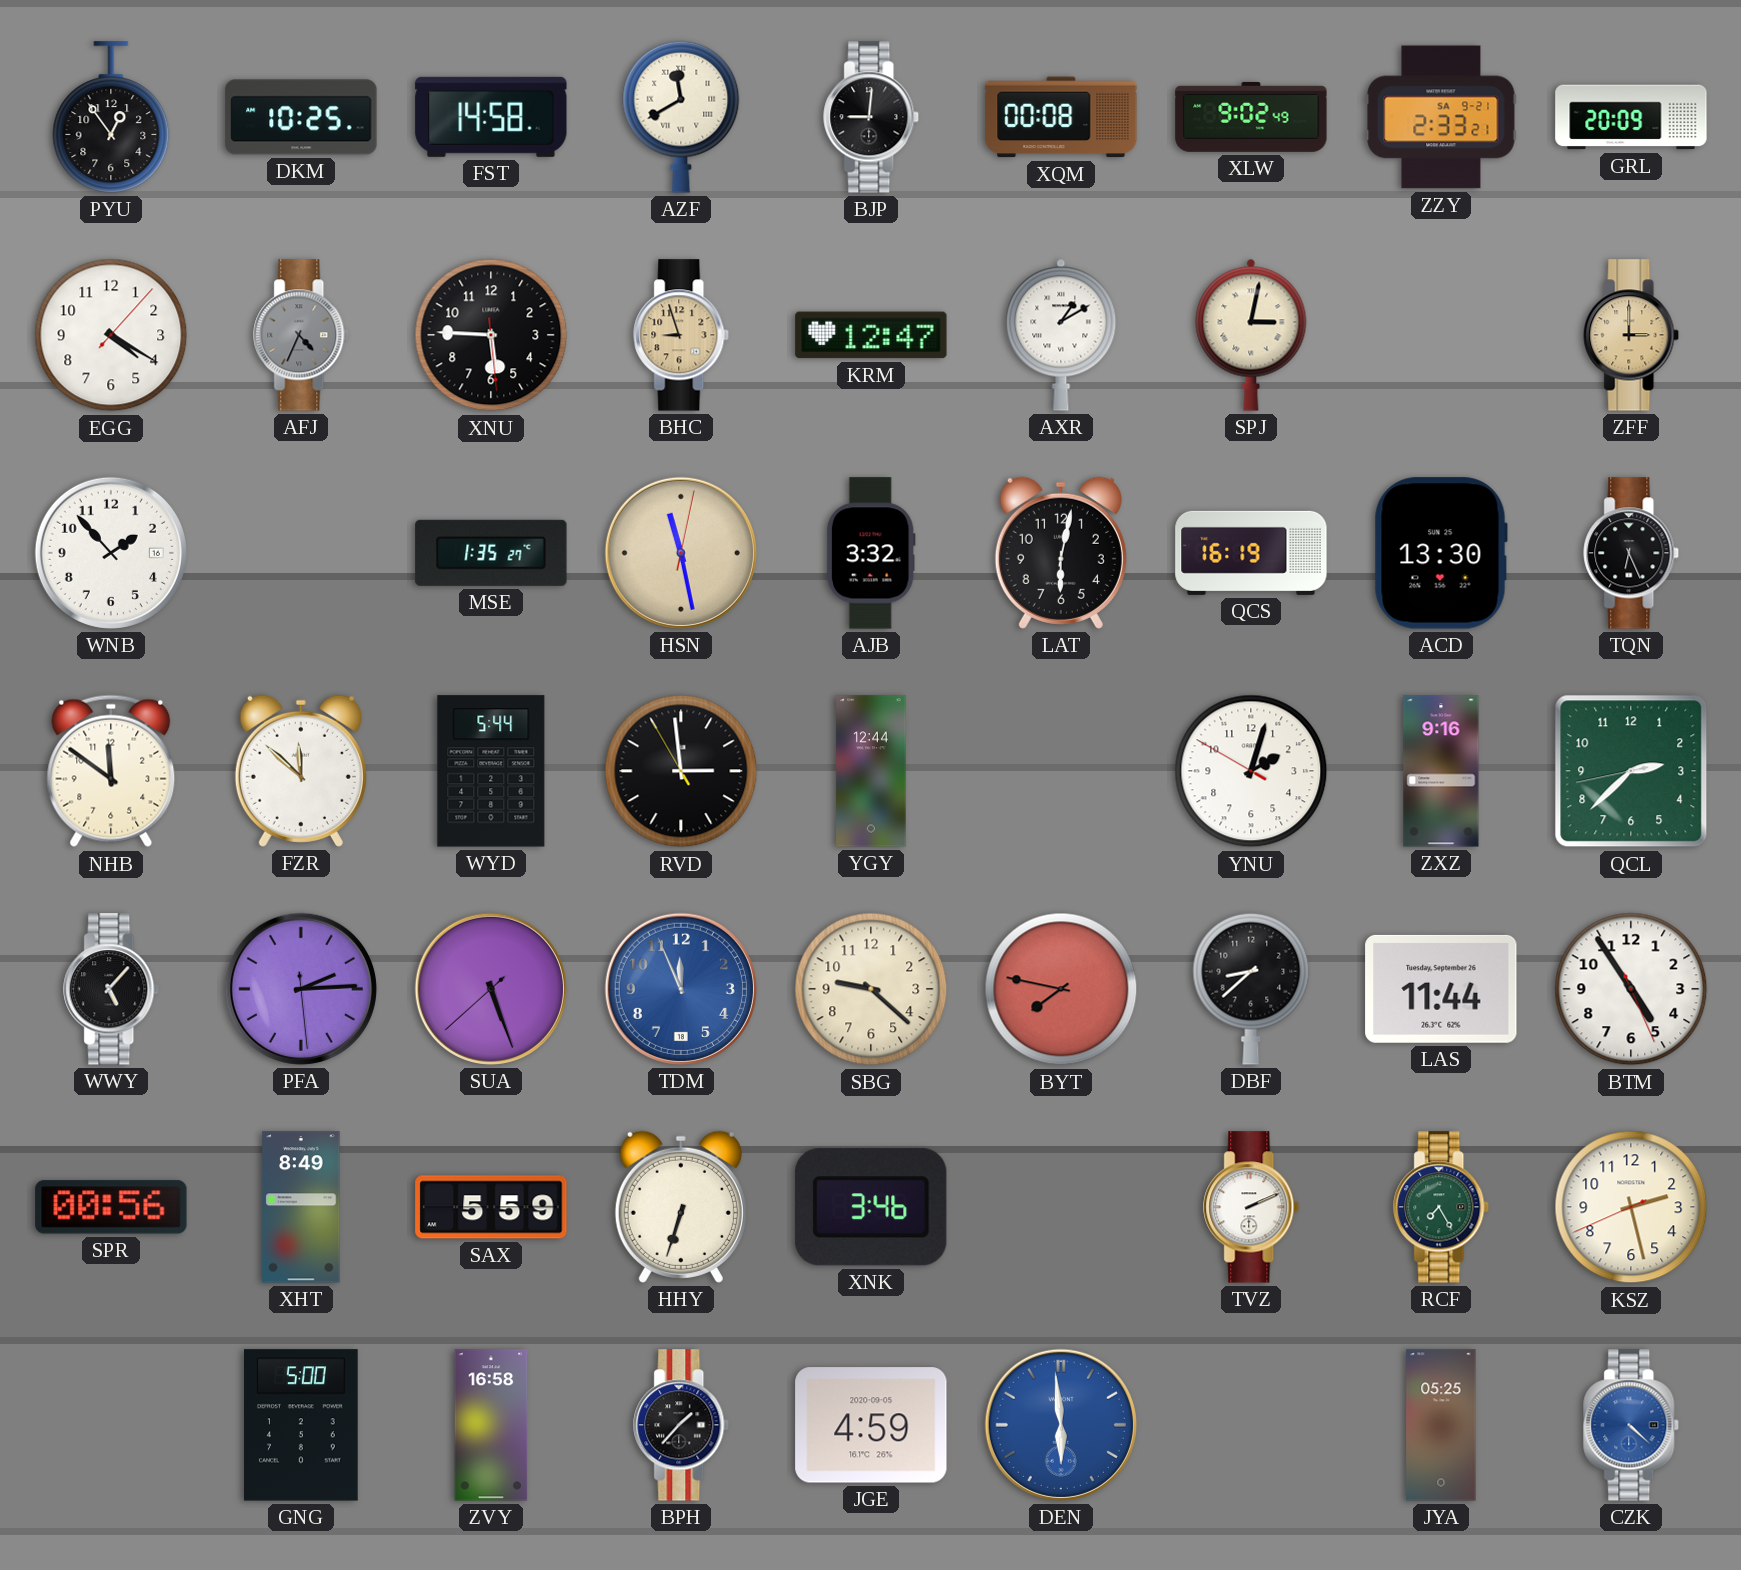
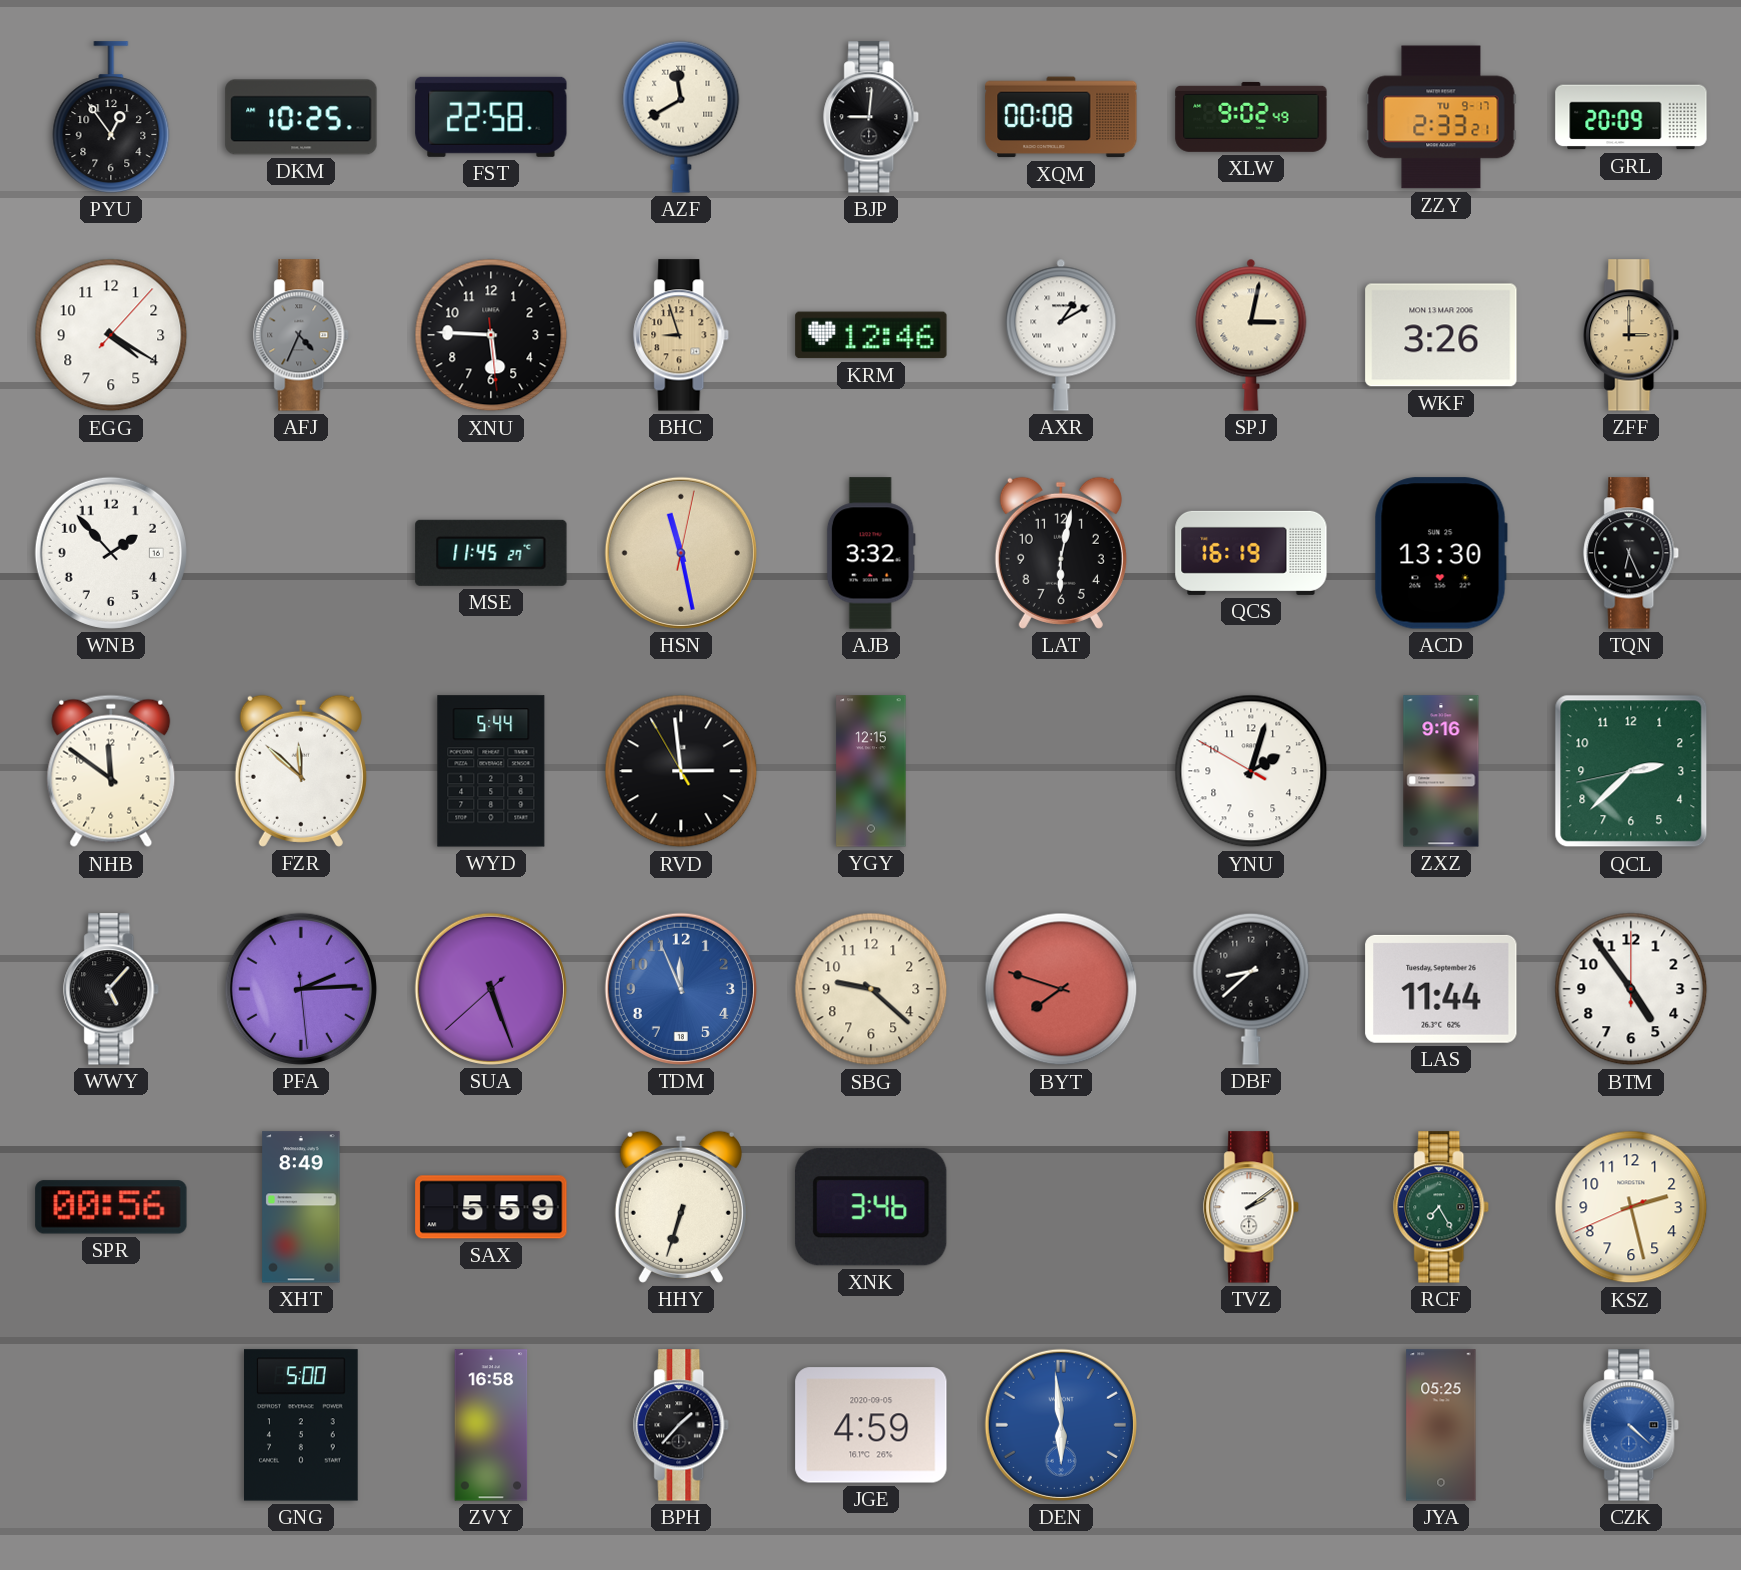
FST: 14:58 -> 22:58 (491, 117)
ZZY date: SA 9-21 -> TU 9-17 (1441, 117)
KRM: 12:47 -> 12:46 (871, 335)
WKF: none -> 3:26 (1441, 335)
MSE: 1:35 -> 11:45 (491, 553)
YGY: 12:44 -> 12:15 (871, 771)
BYT: 7:47 -> 7:48 (1061, 989)
BTM: 4:54:26 -> 4:54:00 (1631, 989)
TVZ: 2:11 -> 2:09 (1252, 1207)
